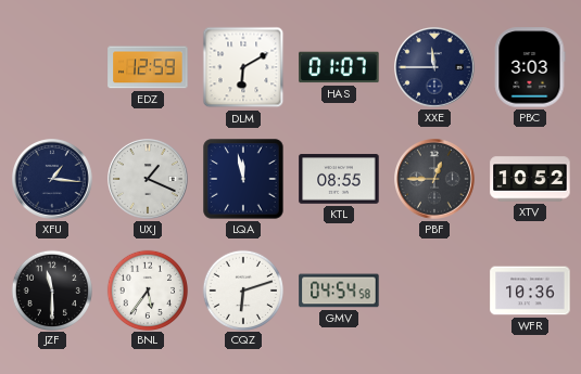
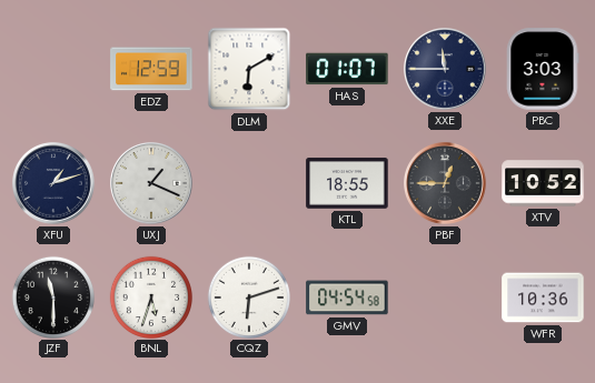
XFU: 1:16 -> 1:12 (54, 184)
LQA: 11:58 -> none (243, 179)
KTL: 08:55 -> 18:55 (347, 183)
BNL: 5:36 -> 5:33 (150, 296)
